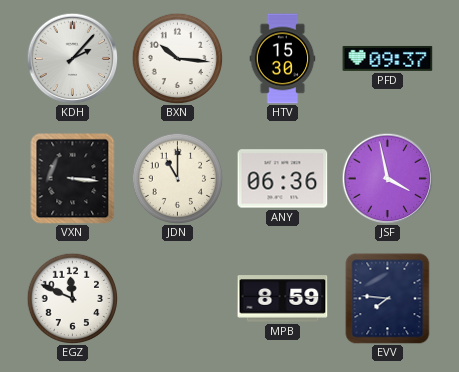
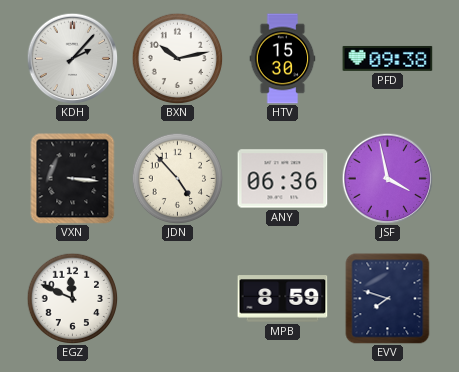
BXN: 10:16 -> 10:13 (177, 58)
PFD: 09:37 -> 09:38 (388, 58)
JDN: 11:00 -> 4:53 (177, 178)
EVV: 7:46 -> 7:48 (388, 299)
